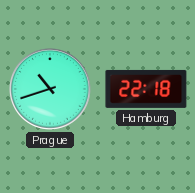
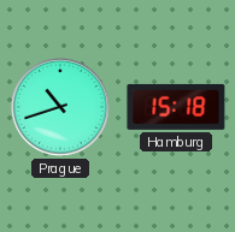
Hamburg: 22:18 -> 15:18 (176, 107)
